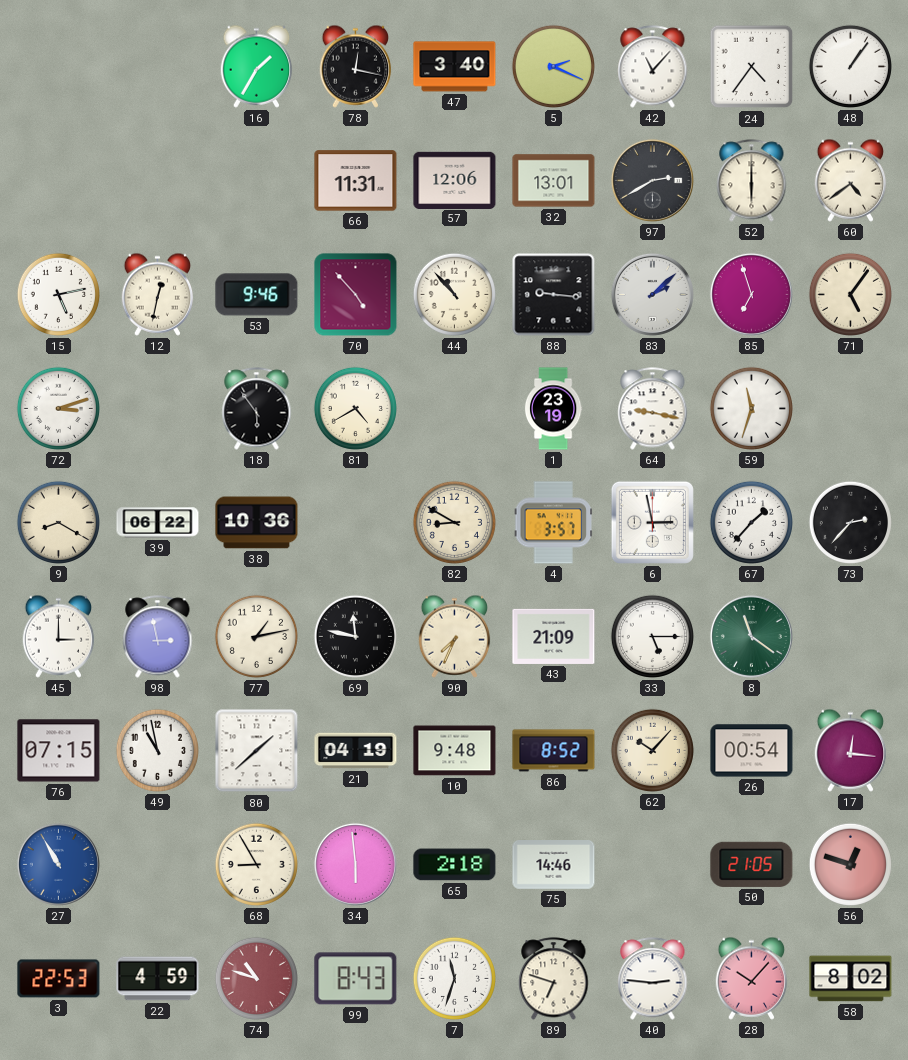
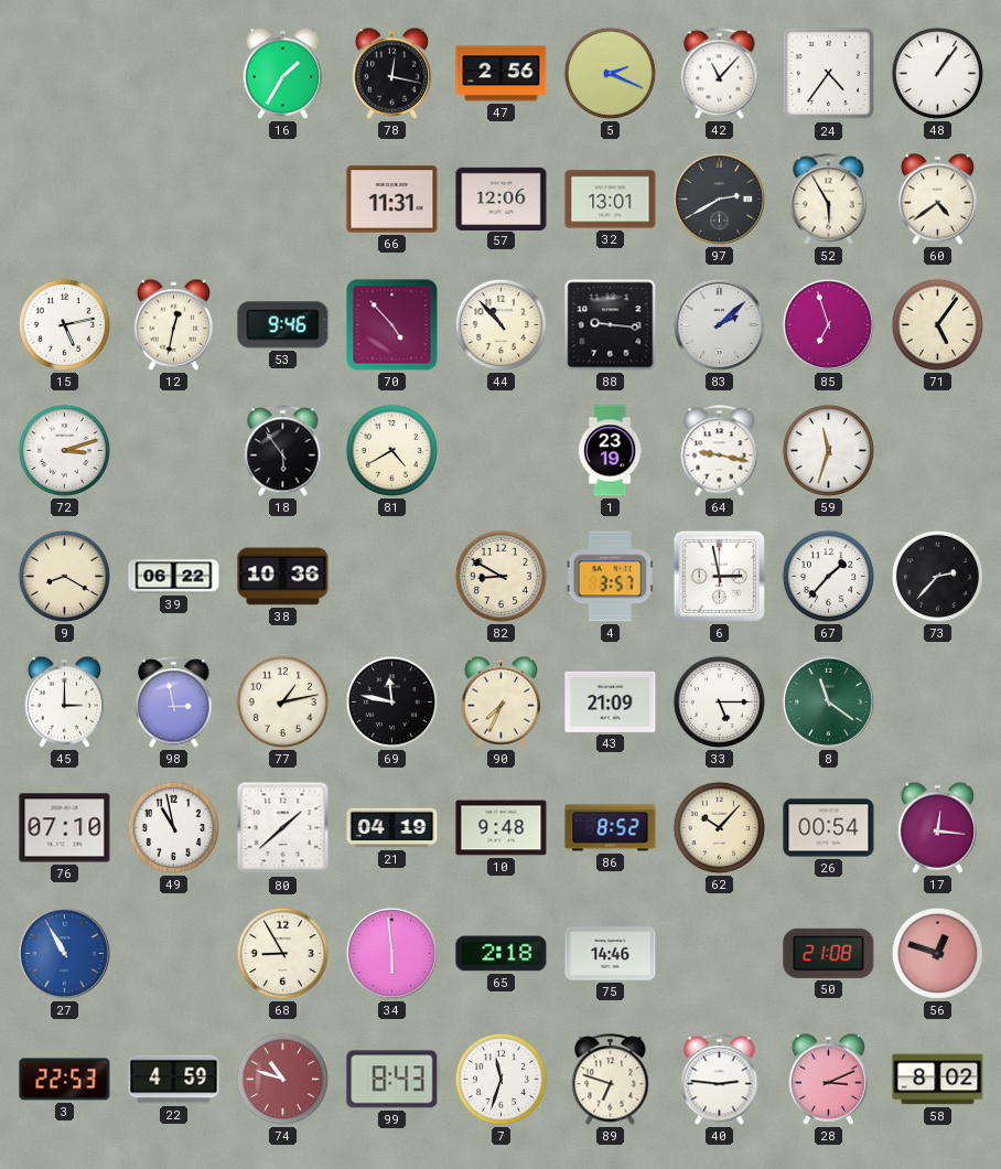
47: 3:40 -> 2:56 (502, 74)
52: 6:00 -> 5:55 (829, 200)
76: 07:15 -> 07:10 (65, 828)
50: 21:05 -> 21:08 (829, 953)
28: 10:07 -> 3:11 (829, 1079)
